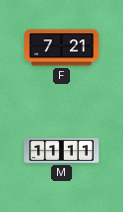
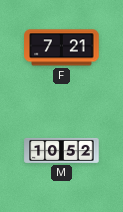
M: 11:11 -> 10:52 (62, 150)
